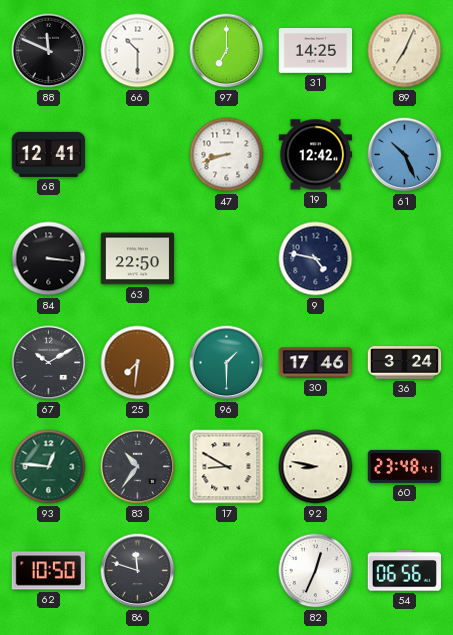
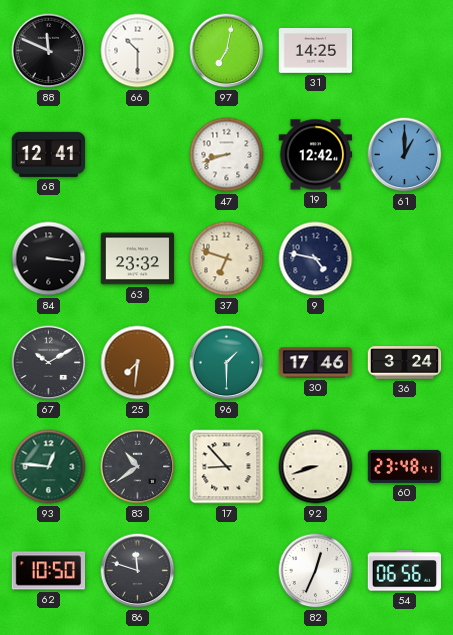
97: 7:00 -> 7:02 (227, 51)
89: 7:04 -> none (405, 51)
61: 10:26 -> 1:00 (405, 155)
63: 22:50 -> 23:32 (138, 259)
37: none -> 6:48 (227, 259)
83: 10:36 -> 10:39 (138, 467)
17: 8:50 -> 8:53 (227, 467)
92: 8:47 -> 8:42 (316, 467)
